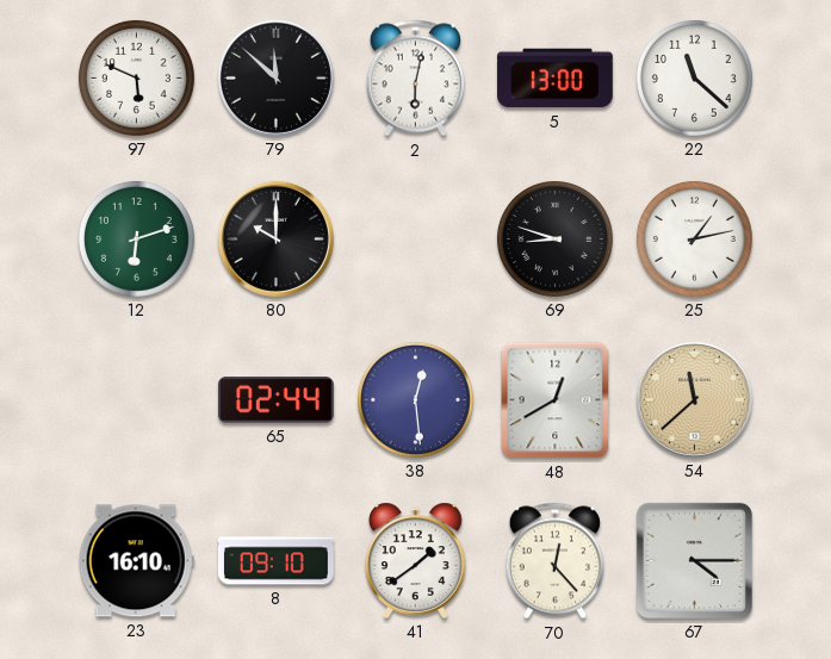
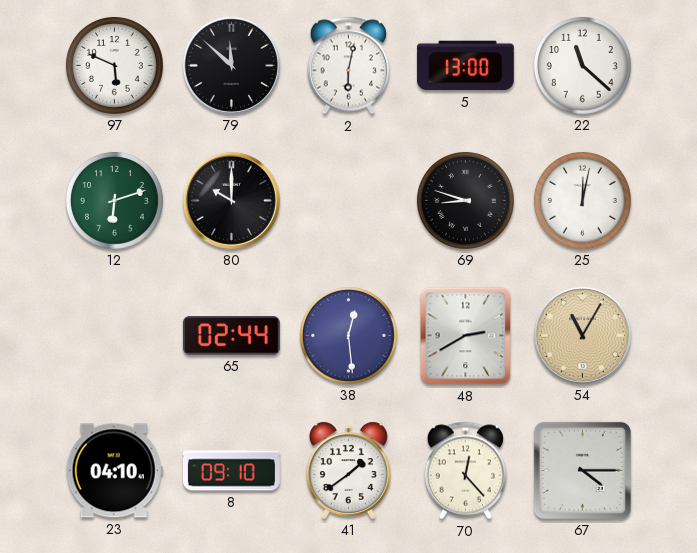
25: 1:13 -> 12:02 (582, 200)
48: 12:40 -> 2:40 (466, 336)
54: 11:38 -> 11:05 (582, 335)
23: 16:10 -> 04:10 (114, 471)
